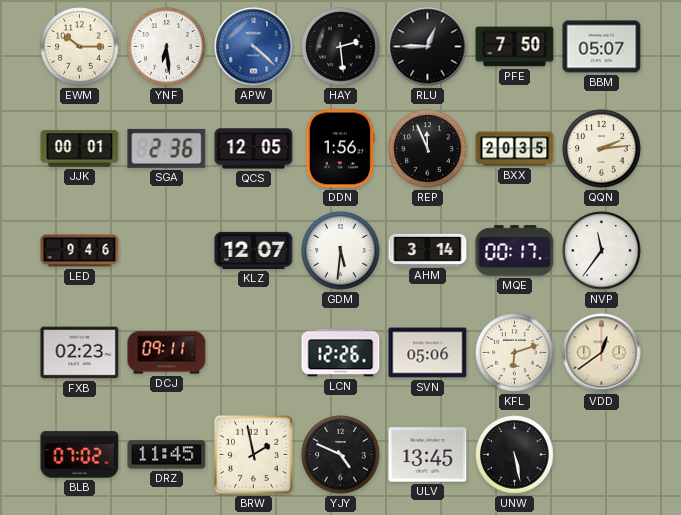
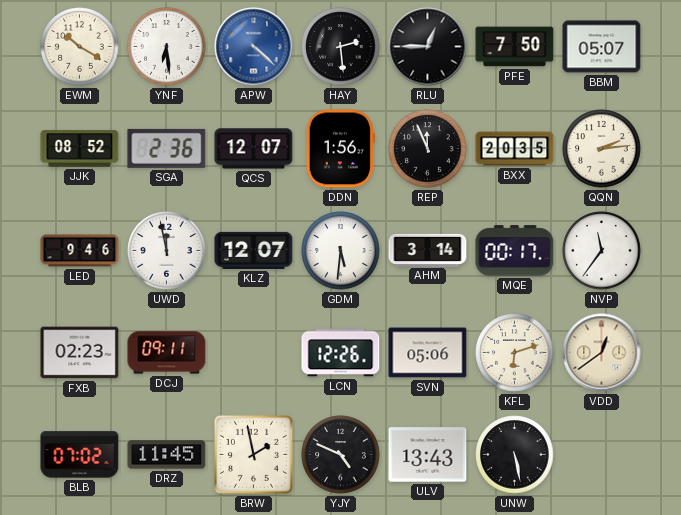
EWM: 10:15 -> 10:20 (80, 47)
JJK: 00:01 -> 08:52 (80, 149)
QCS: 12:05 -> 12:07 (254, 149)
UWD: none -> 11:58 (167, 251)
ULV: 13:45 -> 13:43 (428, 455)
